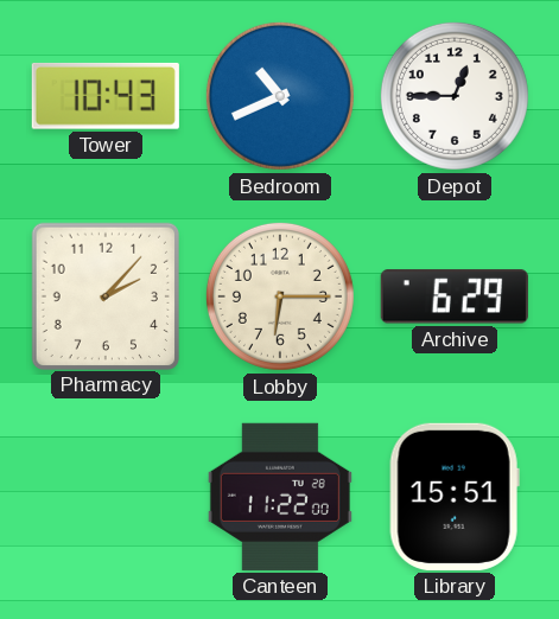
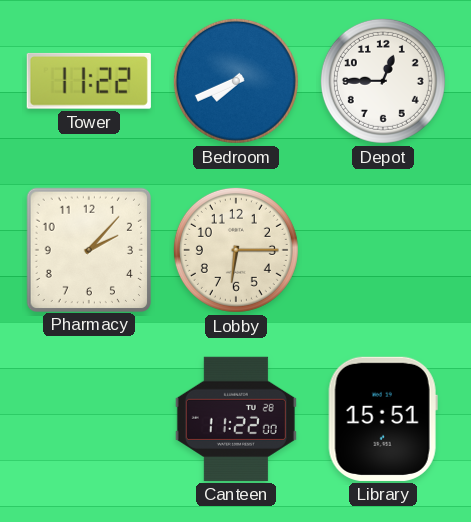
Tower: 10:43 -> 11:22 (89, 81)
Bedroom: 10:41 -> 7:41 (236, 81)
Archive: 6:29 -> none (455, 296)
